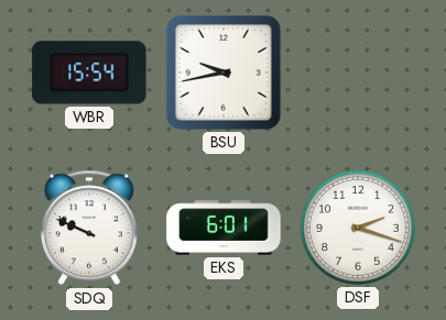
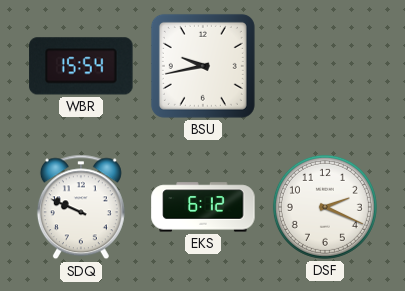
EKS: 6:01 -> 6:12 (203, 207)
DSF: 2:18 -> 2:19 (325, 207)
